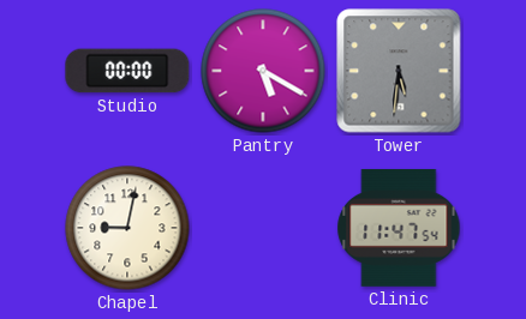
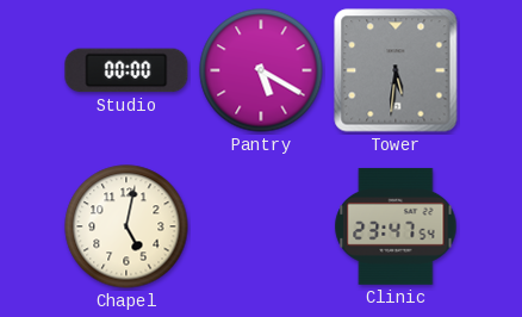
Chapel: 9:02 -> 5:02 (126, 226)
Clinic: 11:47 -> 23:47 (396, 226)
